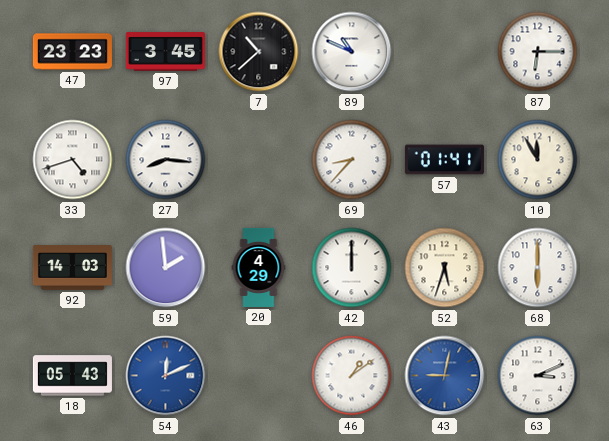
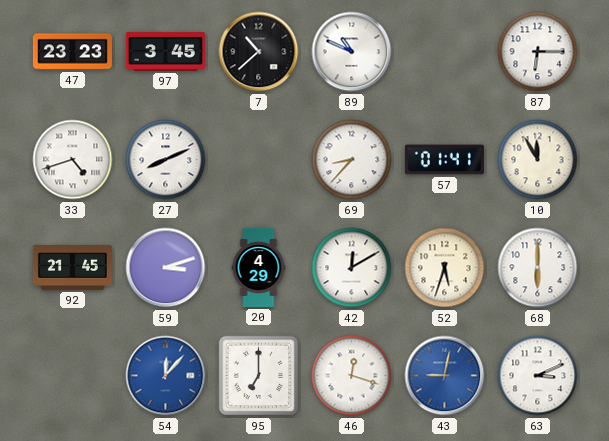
27: 8:16 -> 8:11 (166, 160)
92: 14:03 -> 21:45 (72, 268)
59: 1:59 -> 3:12 (166, 268)
42: 12:00 -> 12:10 (352, 268)
18: 05:43 -> none (72, 376)
54: 12:11 -> 12:07 (166, 376)
95: none -> 7:00 (259, 376)
46: 1:09 -> 12:18 (352, 376)
